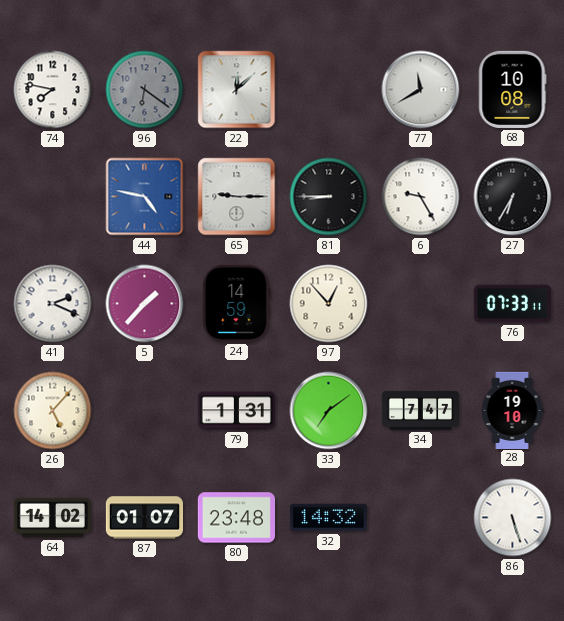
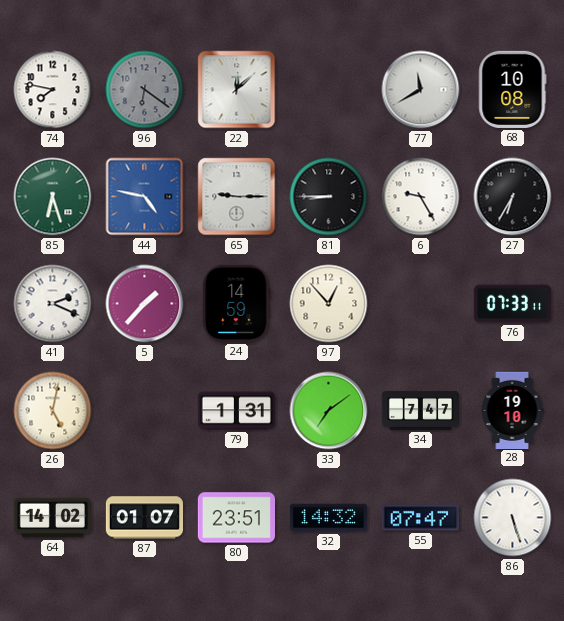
85: none -> 6:27 (53, 197)
26: 5:07 -> 5:02 (53, 411)
80: 23:48 -> 23:51 (236, 518)
55: none -> 07:47 (420, 518)
